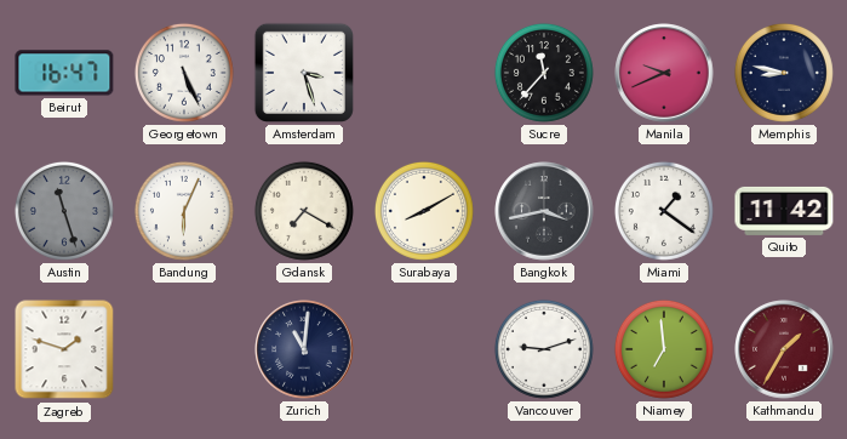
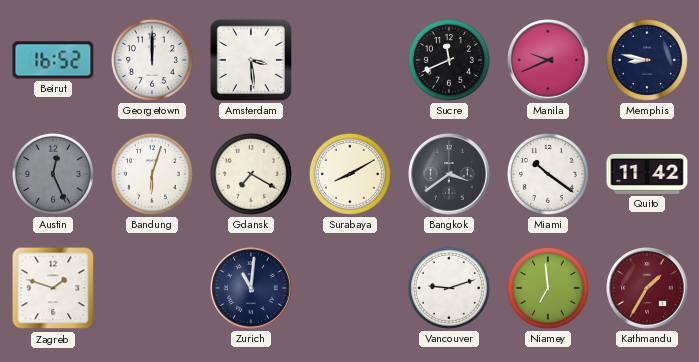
Beirut: 16:47 -> 16:52 (53, 60)
Georgetown: 5:26 -> 12:00 (152, 60)
Amsterdam: 3:27 -> 3:29 (251, 60)
Sucre: 11:37 -> 11:41 (449, 60)
Austin: 11:27 -> 12:26 (53, 174)
Bandung: 6:04 -> 6:03 (152, 174)
Bangkok: 3:43 -> 3:39 (449, 174)
Miami: 1:21 -> 10:21 (548, 174)
